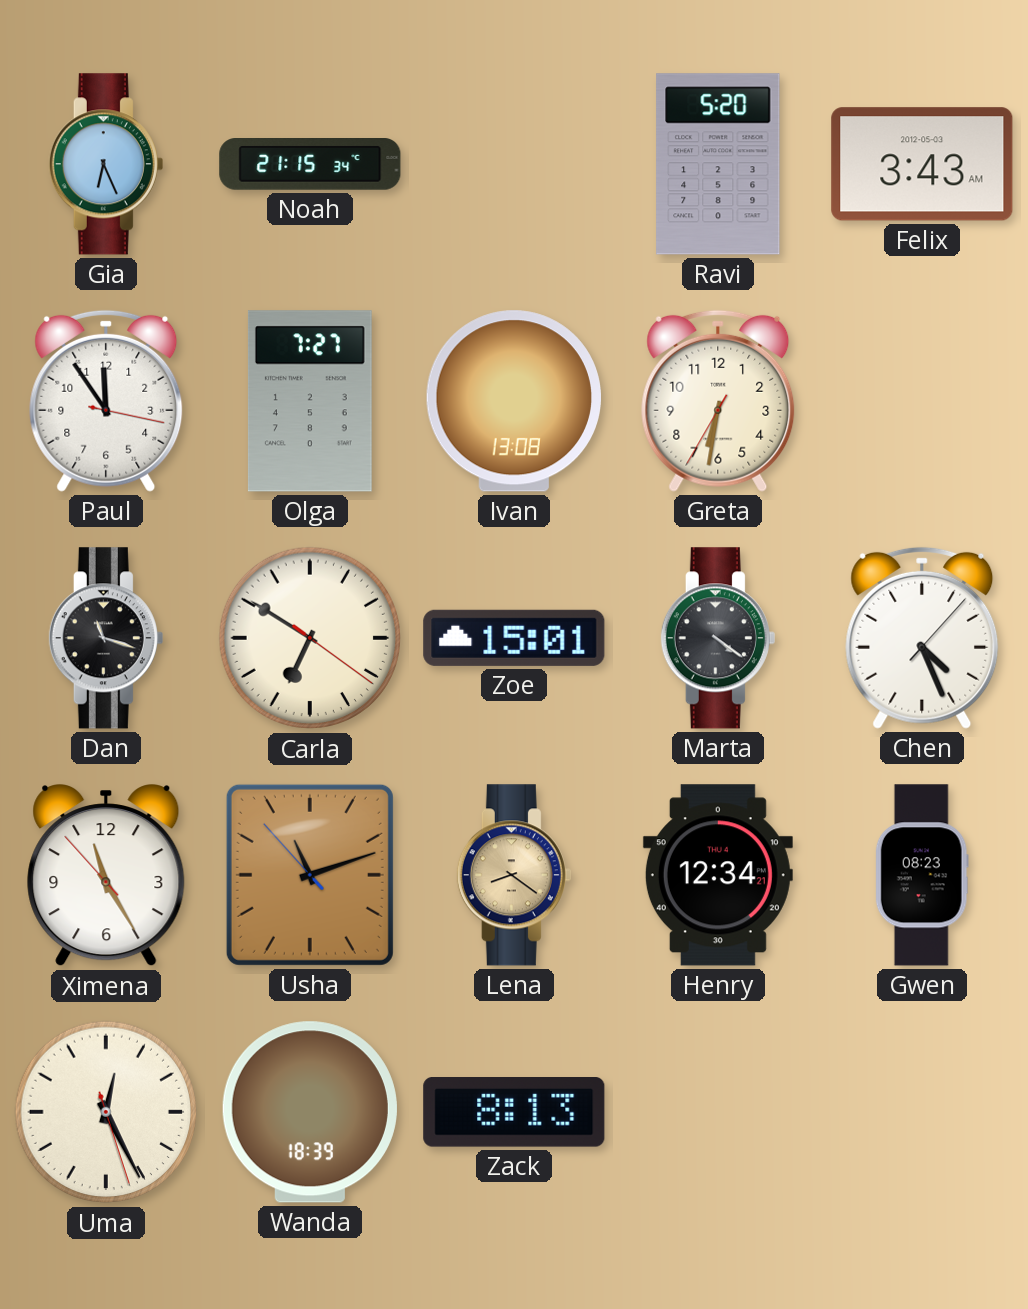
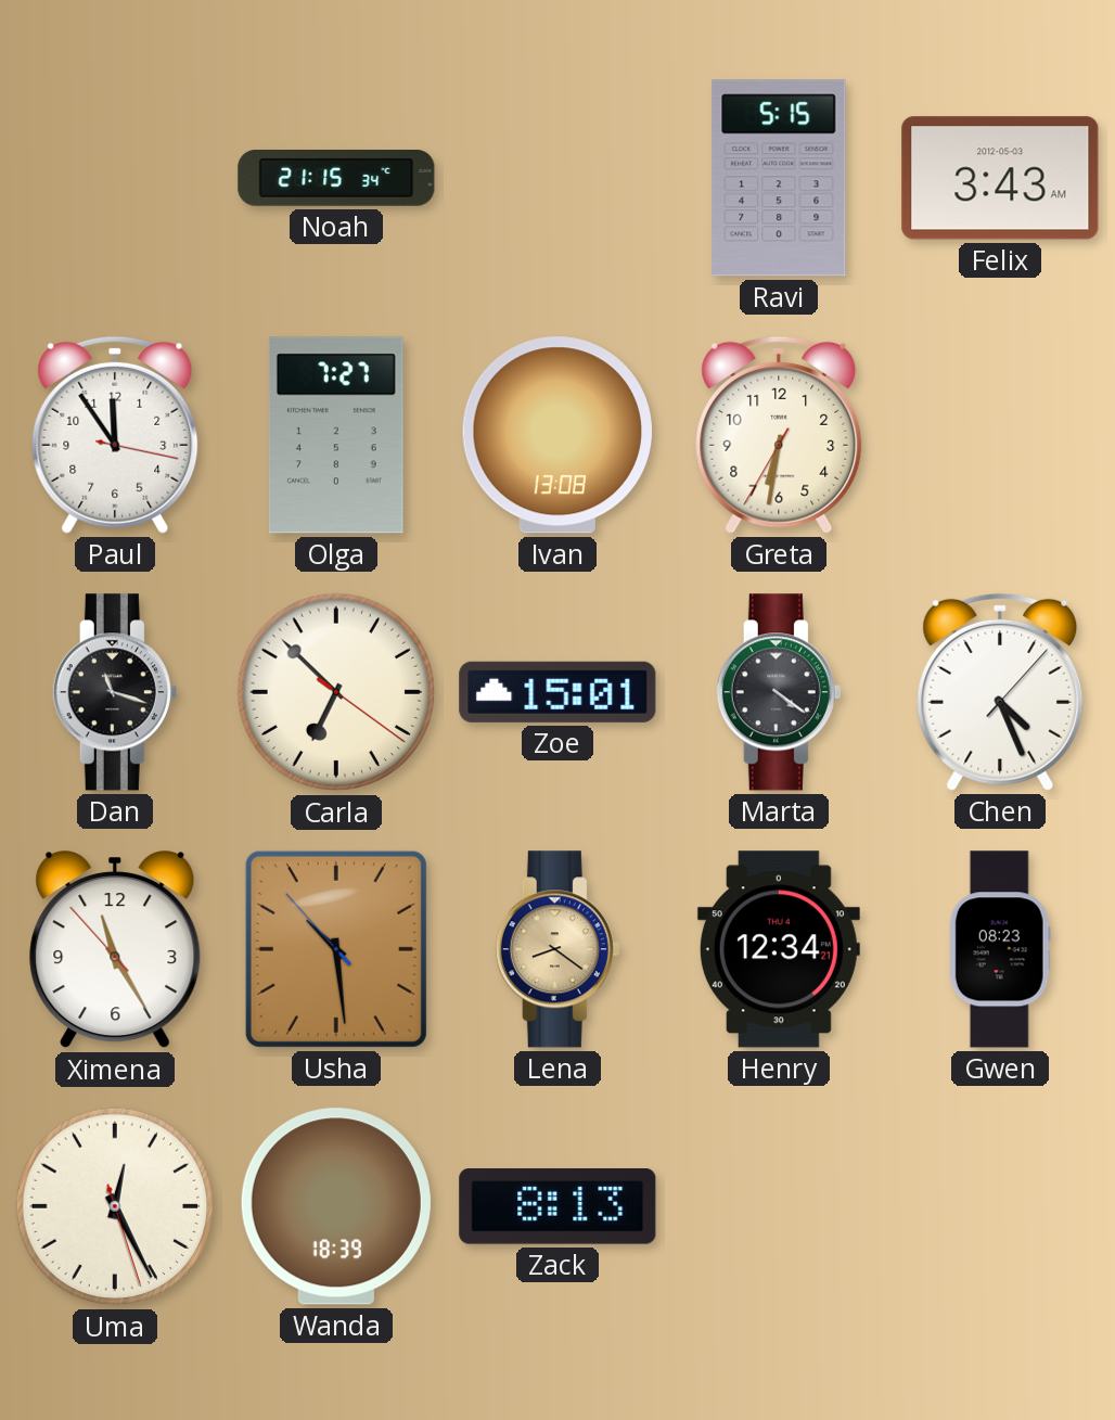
Gia: 6:26 -> none (106, 164)
Ravi: 5:20 -> 5:15 (779, 178)
Carla: 6:50 -> 6:52 (336, 692)
Usha: 11:11 -> 10:28 (336, 949)
